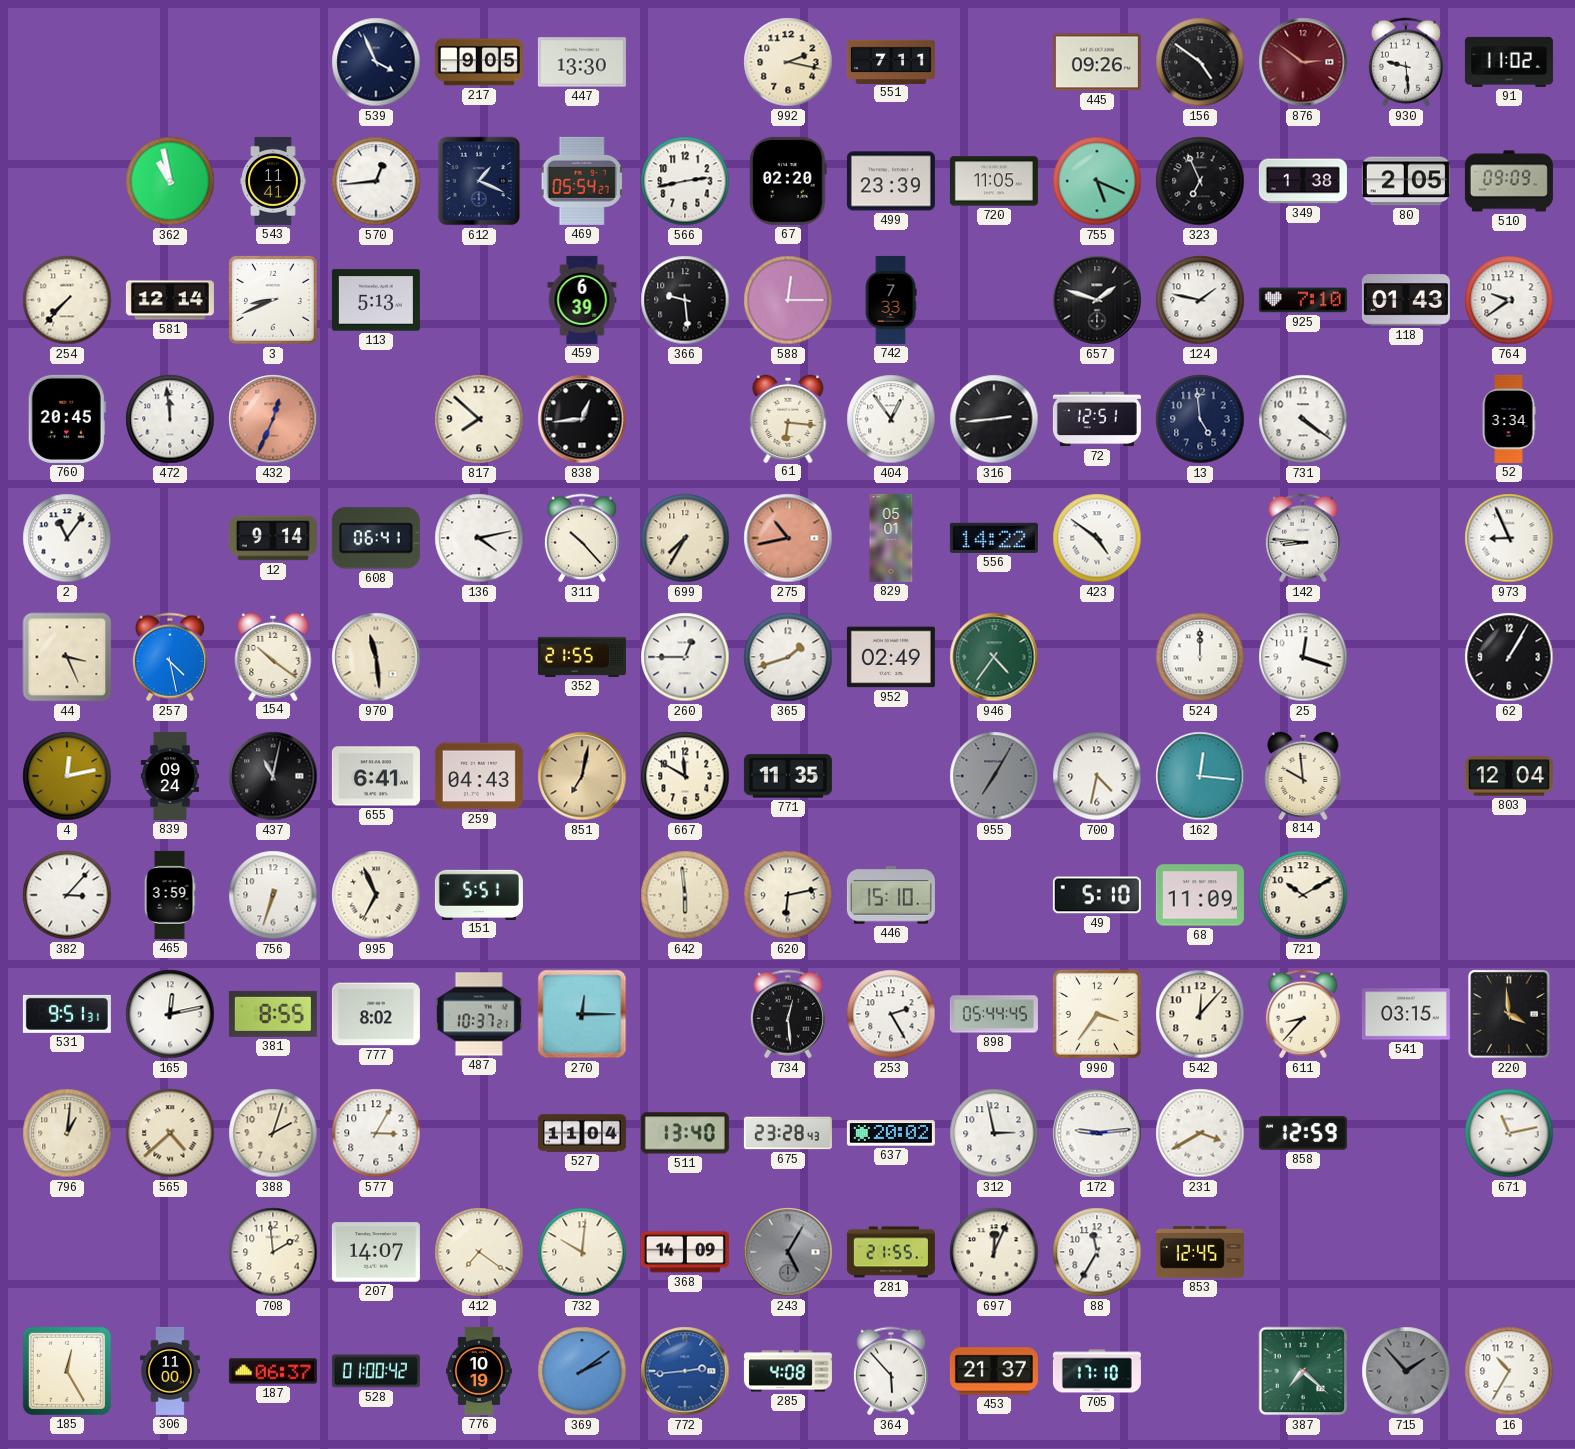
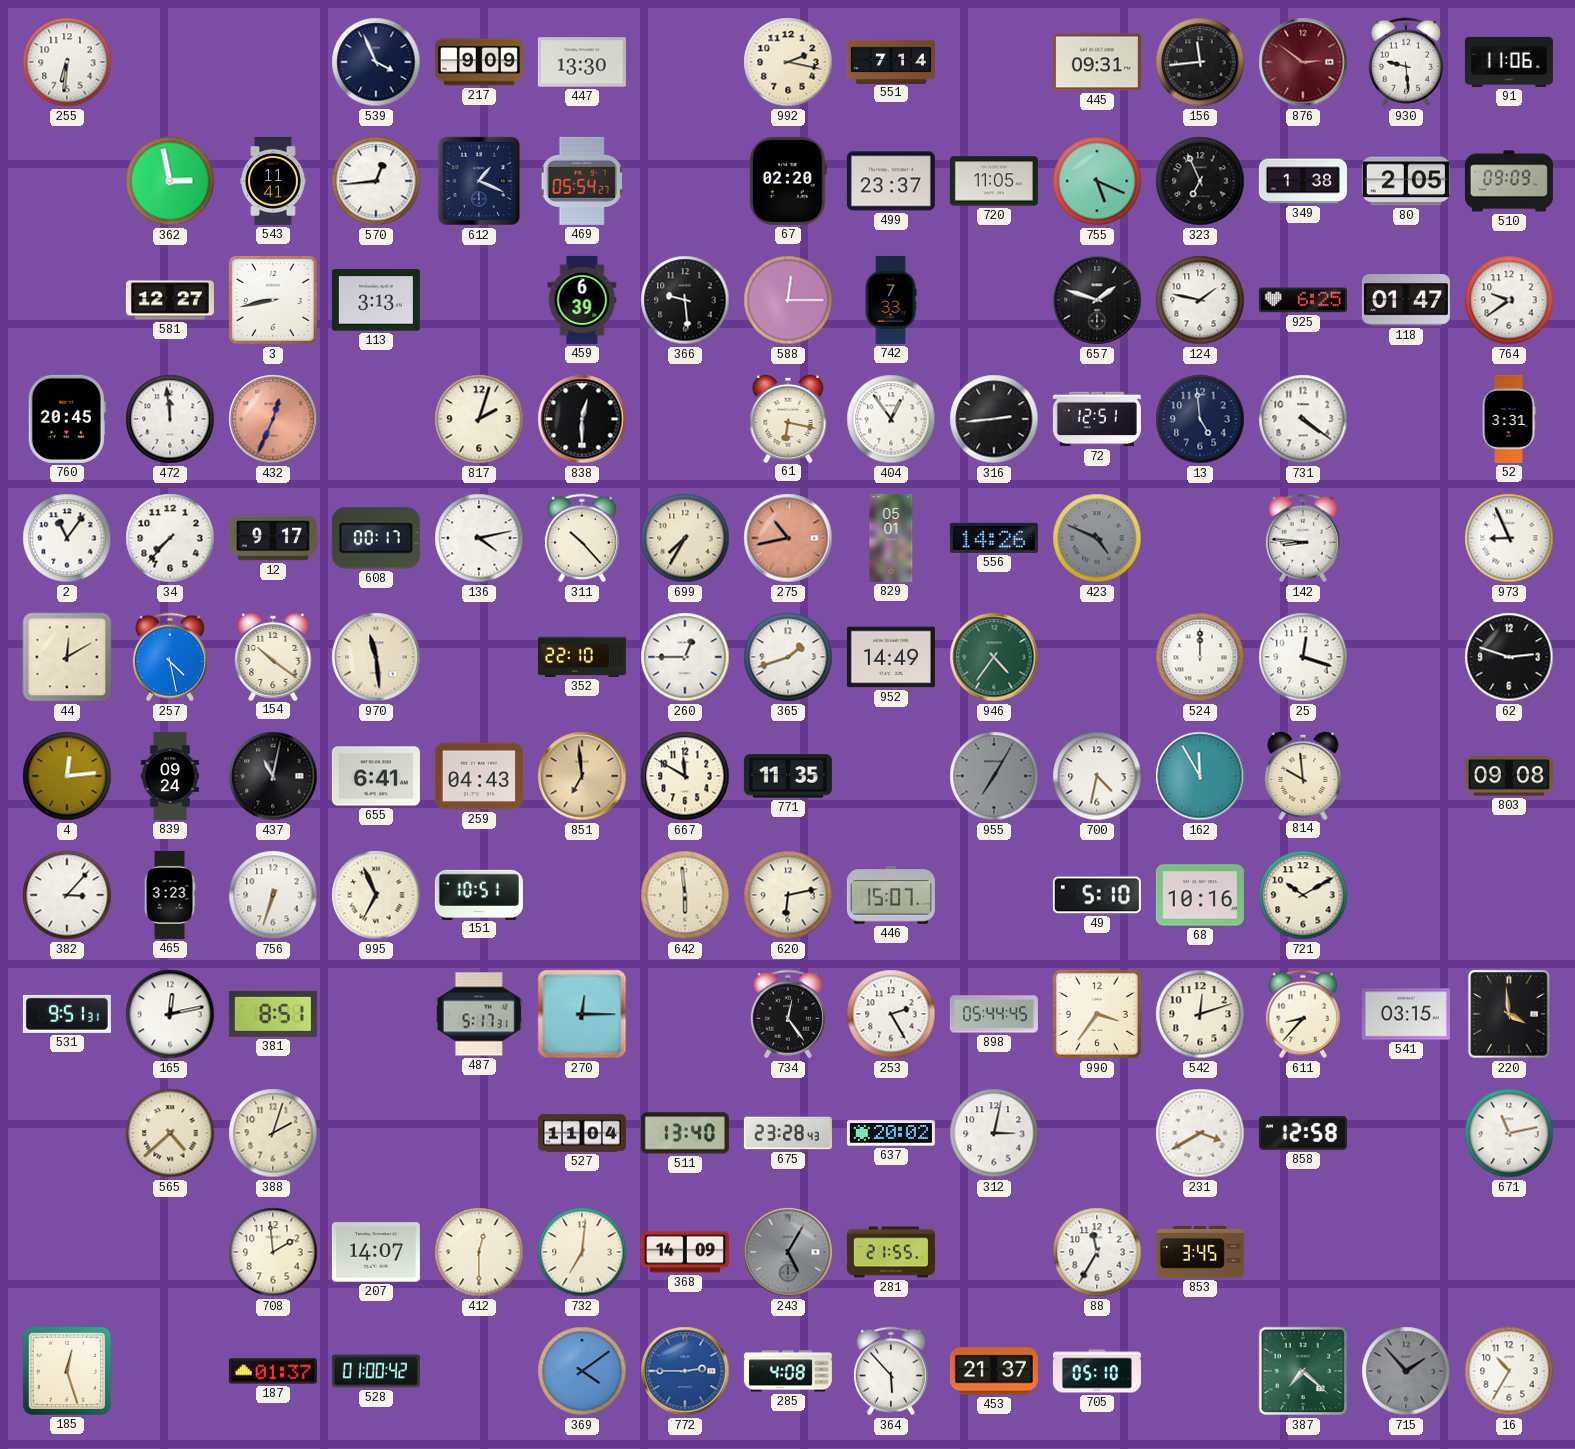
255: none -> 6:31 (67, 62)
217: 9:05 -> 9:09 (479, 62)
551: 7:11 -> 7:14 (891, 61)
445: 09:26 -> 09:31 (1097, 62)
156: 4:51 -> 11:44 (1200, 62)
91: 11:02 -> 11:06 (1509, 62)
362: 10:58 -> 2:58 (170, 181)
566: 2:43 -> none (685, 181)
499: 23:39 -> 23:37 (891, 181)
254: 7:37 -> none (67, 300)
581: 12:14 -> 12:27 (170, 300)
3: 8:41 -> 8:43 (273, 300)
113: 5:13 -> 3:13 (376, 300)
925: 7:10 -> 6:25 (1303, 300)
118: 01:43 -> 01:47 (1406, 300)
817: 7:52 -> 2:03 (479, 419)
838: 12:44 -> 12:30 (582, 419)
61: 6:16 -> 6:17 (788, 418)
52: 3:34 -> 3:31 (1509, 419)
34: none -> 7:37 (170, 538)
12: 9:14 -> 9:17 (273, 538)
608: 06:41 -> 00:17 (376, 538)
556: 14:22 -> 14:26 (994, 538)
423: 4:51 -> 4:49 (1097, 538)
423 dial: white -> grey (1097, 538)
44: 3:26 -> 12:10 (67, 657)
352: 21:55 -> 22:10 (582, 657)
952: 02:49 -> 14:49 (891, 657)
62: 1:05 -> 2:48 (1509, 657)
4: 12:13 -> 12:14 (67, 776)
851: 7:02 -> 6:59 (582, 776)
162: 12:16 -> 11:55 (1200, 776)
803: 12:04 -> 09:08 (1509, 776)
465: 3:59 -> 3:23 (170, 895)
151: 5:51 -> 10:51 (479, 894)
446: 15:10 -> 15:07 (891, 895)
68: 11:09 -> 10:16 (1200, 895)
381: 8:55 -> 8:51 (273, 1014)
777: 8:02 -> none (376, 1014)
487: 10:37 -> 5:17 (479, 1014)
734: 12:29 -> 12:24 (788, 1014)
542: 12:07 -> 12:12 (1200, 1014)
796: 1:01 -> none (67, 1133)
577: 3:05 -> none (376, 1133)
312: 2:58 -> 3:02 (994, 1133)
172: 9:14 -> none (1097, 1133)
858: 12:59 -> 12:58 (1303, 1133)
412: 7:21 -> 12:30 (479, 1252)
732: 10:01 -> 7:01 (582, 1252)
697: 12:04 -> none (994, 1252)
853: 12:45 -> 3:45 (1200, 1252)
185: 12:25 -> 12:27 (67, 1371)
306: 11:00 -> none (170, 1371)
187: 06:37 -> 01:37 (273, 1371)
776: 10:19 -> none (480, 1371)
369: 2:09 -> 4:09 (582, 1371)
772: 2:44 -> 2:45 (685, 1371)
705: 17:10 -> 05:10 (1097, 1371)
